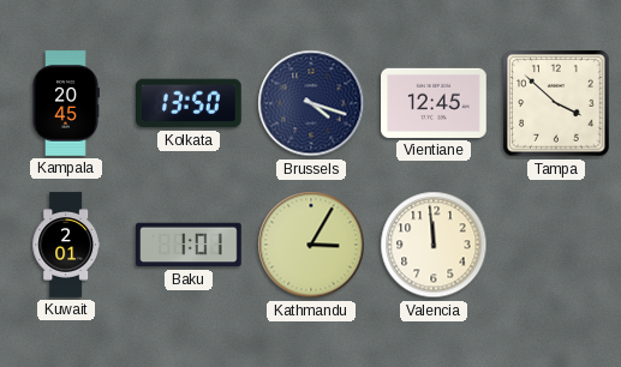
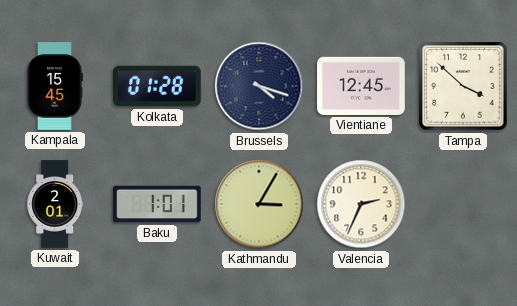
Kampala: 20:45 -> 15:45 (55, 86)
Kolkata: 13:50 -> 01:28 (158, 86)
Valencia: 11:59 -> 2:34 (361, 204)
